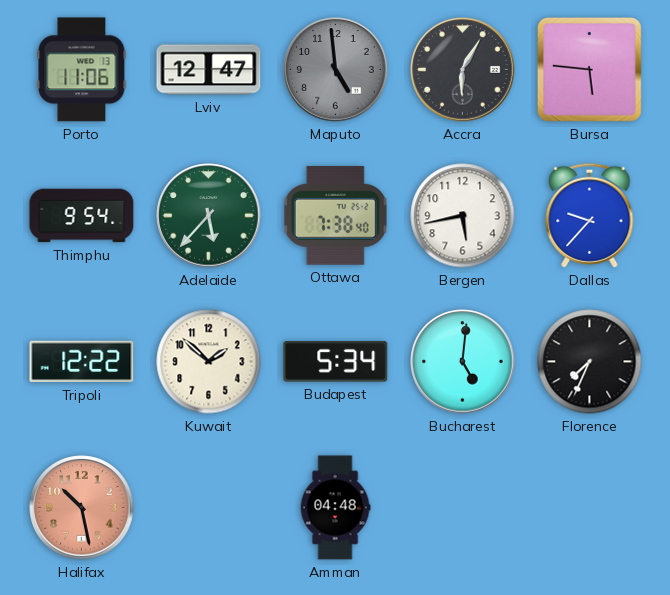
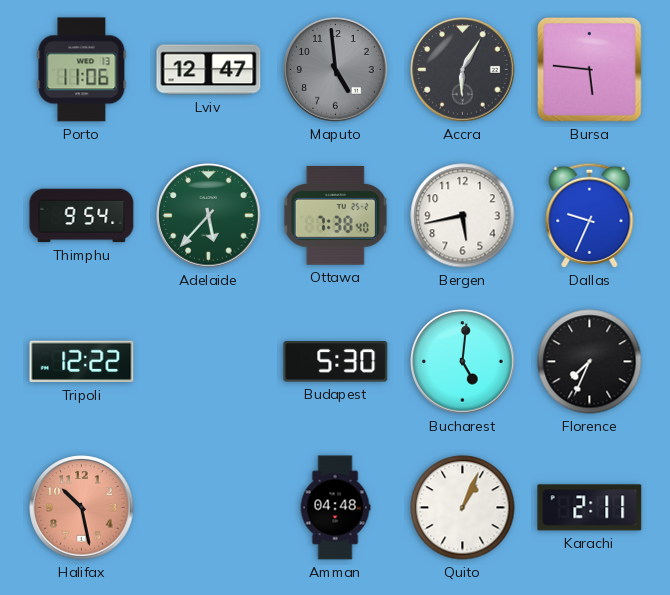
Dallas: 9:37 -> 9:34 (590, 215)
Kuwait: 1:52 -> none (209, 362)
Budapest: 5:34 -> 5:30 (336, 362)
Quito: none -> 1:04 (463, 508)
Karachi: none -> 2:11 (590, 508)
